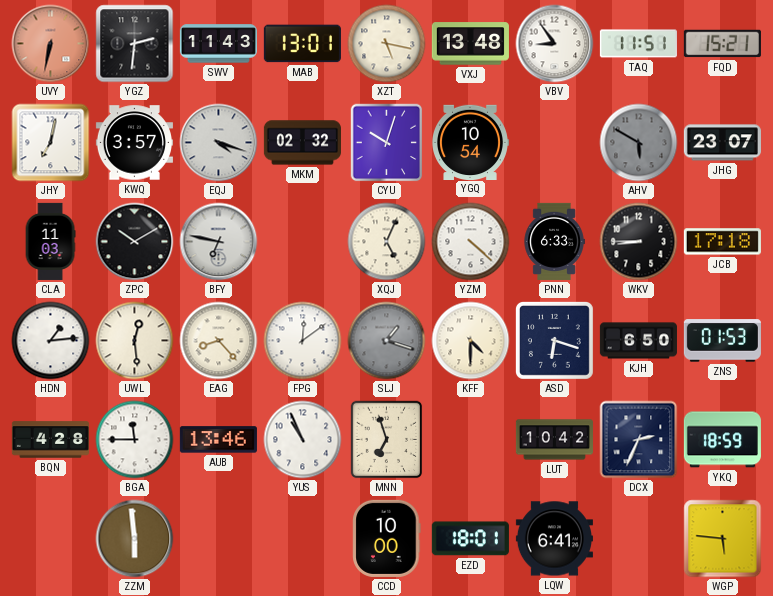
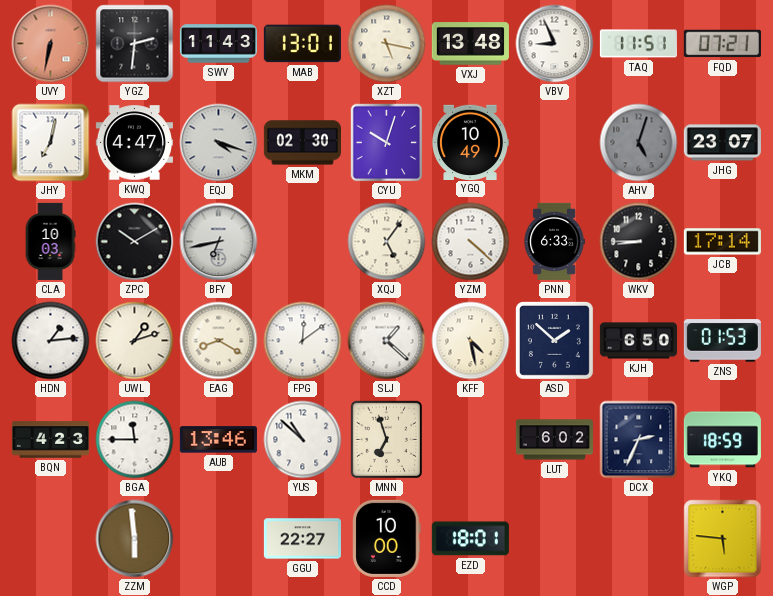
VBV: 8:54 -> 8:56 (555, 44)
FQD: 15:21 -> 07:21 (722, 44)
KWQ: 3:57 -> 4:47 (134, 143)
MKM: 02:32 -> 02:30 (302, 143)
YGQ: 10:54 -> 10:49 (471, 142)
AHV: 5:50 -> 5:03 (639, 143)
CLA: 11:03 -> 10:03 (50, 241)
BFY: 6:47 -> 6:43 (219, 242)
XQJ: 5:04 -> 5:06 (387, 242)
JCB: 17:18 -> 17:14 (722, 242)
UWL: 12:29 -> 1:12 (135, 341)
EAG: 8:23 -> 8:20 (219, 341)
SLJ: 1:18 -> 1:22 (387, 341)
SLJ dial: grey -> white (387, 341)
KFF: 4:30 -> 4:28 (471, 341)
ASD: 6:18 -> 1:52 (554, 340)
BQN: 4:28 -> 4:23 (50, 440)
YUS: 10:56 -> 10:52 (303, 440)
LUT: 10:42 -> 6:02 (554, 440)
GGU: none -> 22:27 (302, 539)
LQW: 6:41 -> none (554, 539)
